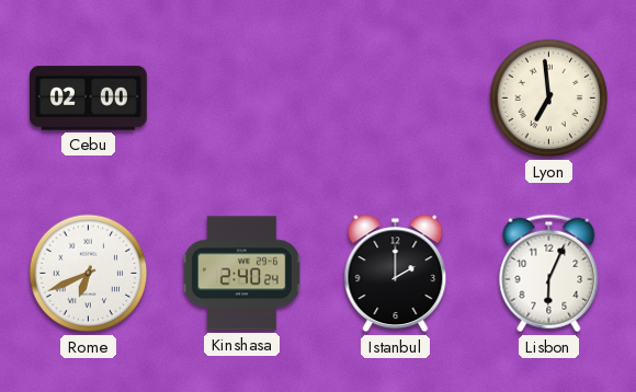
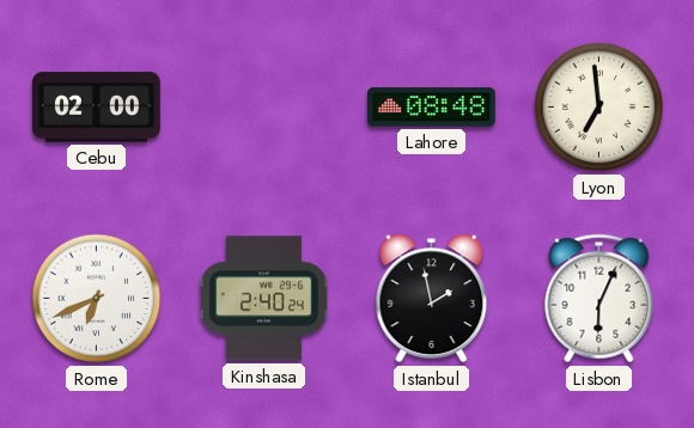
Lahore: none -> 08:48 (432, 108)
Istanbul: 2:00 -> 1:58 (432, 299)
